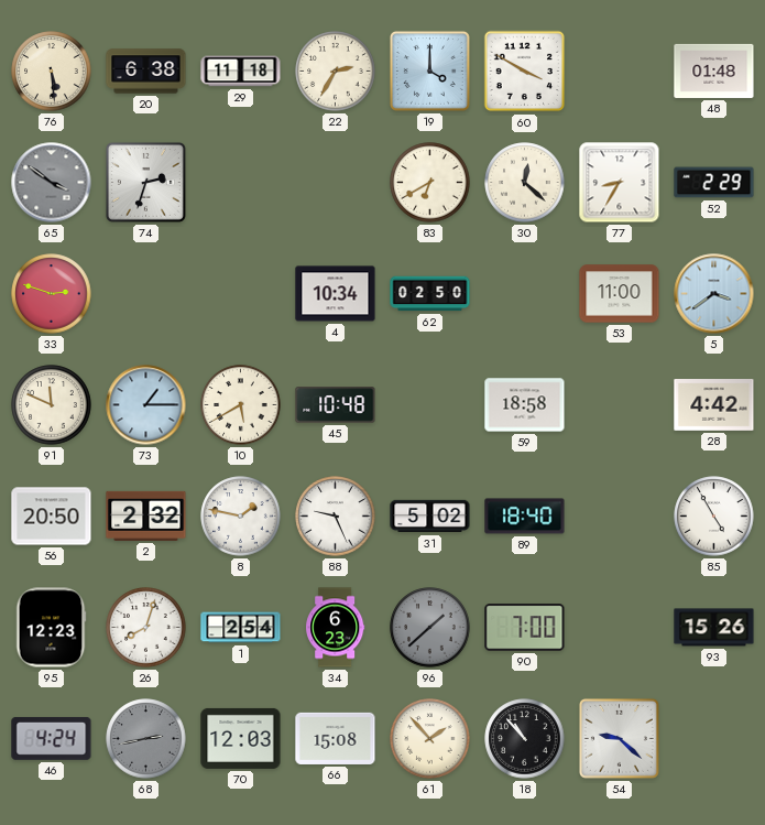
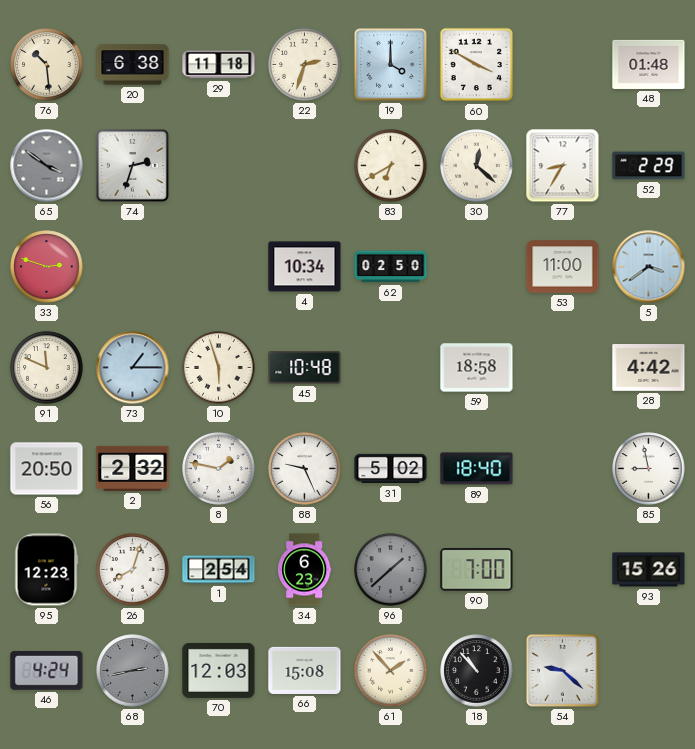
76: 5:29 -> 10:29 (47, 65)
22: 2:35 -> 2:33 (305, 65)
10: 5:40 -> 5:57 (219, 368)
85: 4:55 -> 8:58 (649, 469)
